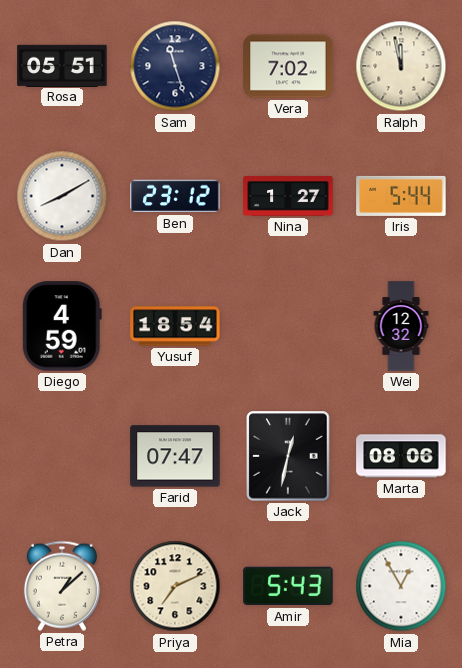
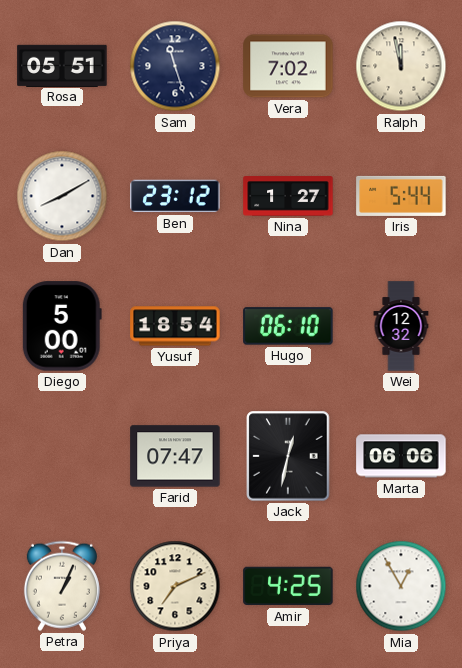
Diego: 4:59 -> 5:00 (62, 326)
Hugo: none -> 06:10 (288, 326)
Marta: 08:06 -> 06:06 (401, 456)
Petra: 1:08 -> 1:04 (62, 586)
Amir: 5:43 -> 4:25 (288, 586)
